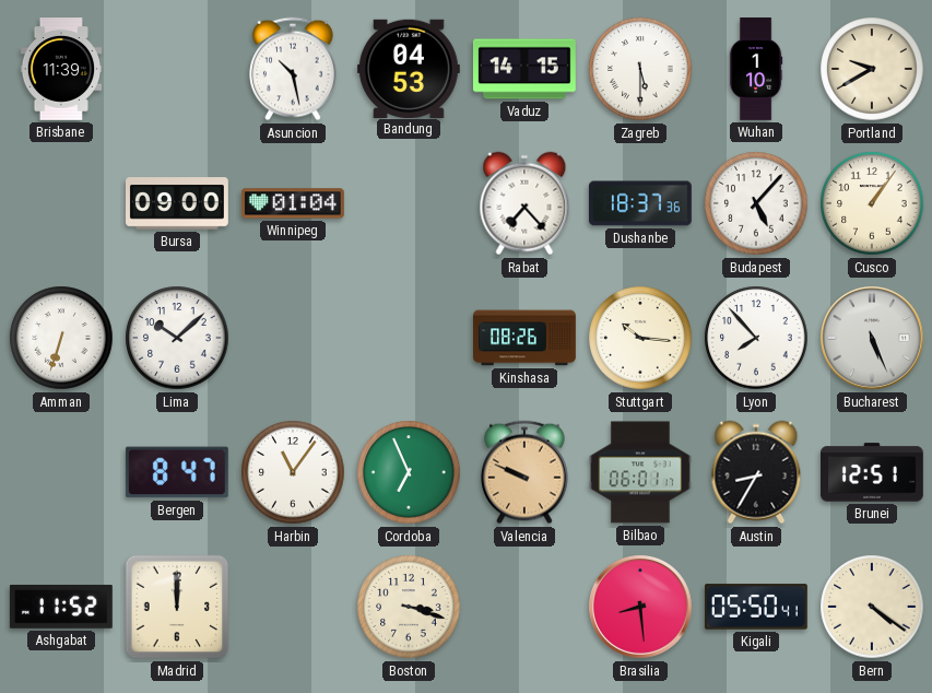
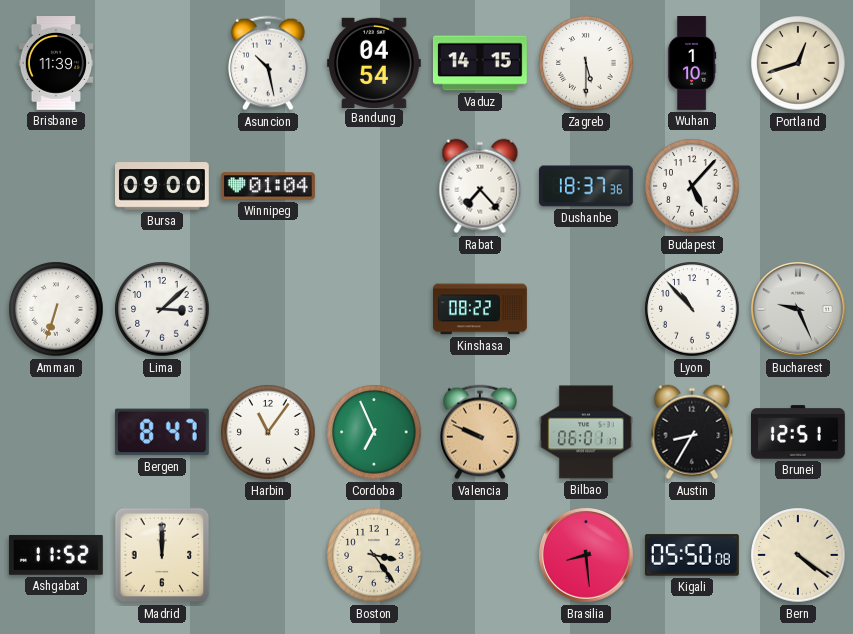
Bandung: 04:53 -> 04:54 (374, 62)
Portland: 9:40 -> 12:42 (798, 63)
Cusco: 1:06 -> none (872, 203)
Lima: 10:08 -> 3:08 (162, 309)
Kinshasa: 08:26 -> 08:22 (481, 309)
Stuttgart: 10:16 -> none (640, 338)
Lyon: 7:53 -> 10:53 (692, 309)
Bucharest: 5:26 -> 9:26 (799, 310)
Boston: 3:18 -> 3:24 (374, 555)
Kigali: 05:50:41 -> 05:50:08 (692, 555)
